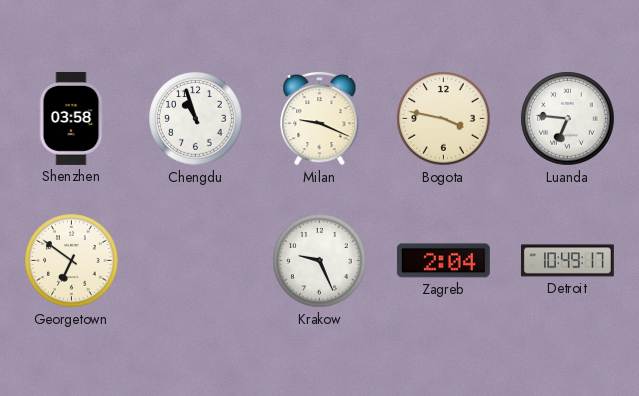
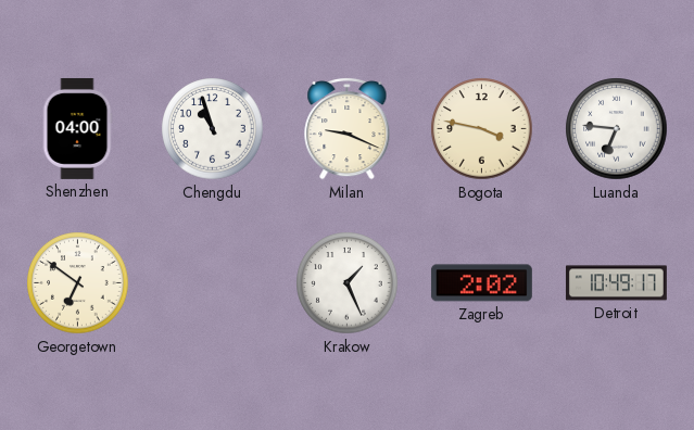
Shenzhen: 03:58 -> 04:00 (77, 128)
Krakow: 9:26 -> 1:26 (348, 283)
Zagreb: 2:04 -> 2:02 (481, 283)
